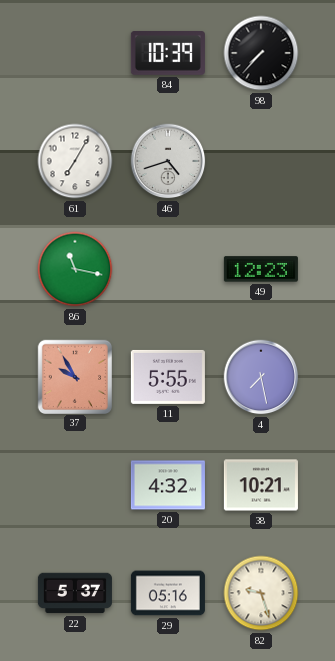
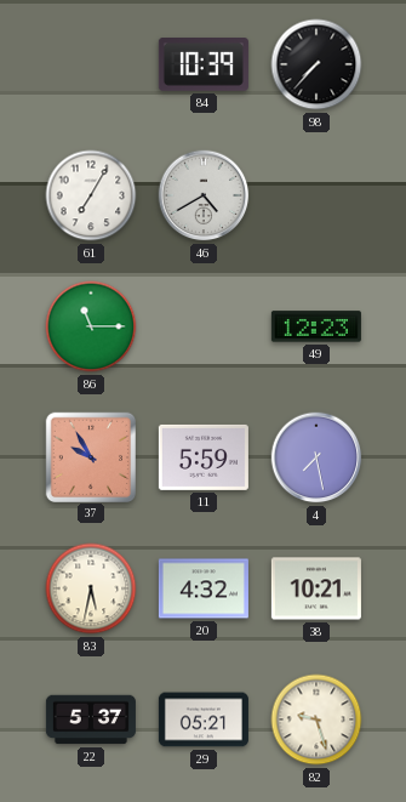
46: 4:42 -> 4:40 (204, 195)
86: 11:17 -> 11:15 (91, 326)
11: 5:55 -> 5:59 (204, 457)
83: none -> 5:32 (91, 588)
29: 05:16 -> 05:21 (204, 719)
